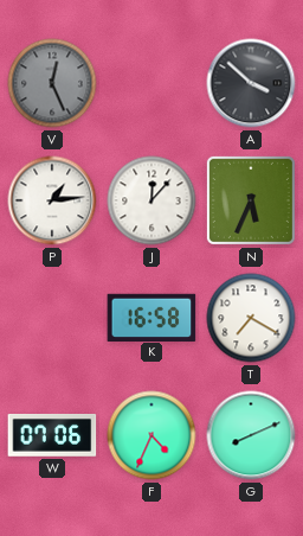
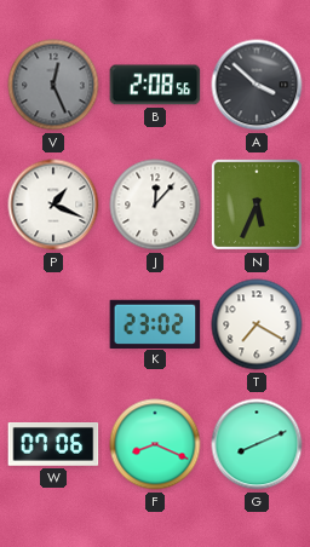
B: none -> 2:08 (155, 85)
P: 1:14 -> 1:19 (53, 205)
K: 16:58 -> 23:02 (155, 323)
F: 4:34 -> 8:19 (155, 444)
